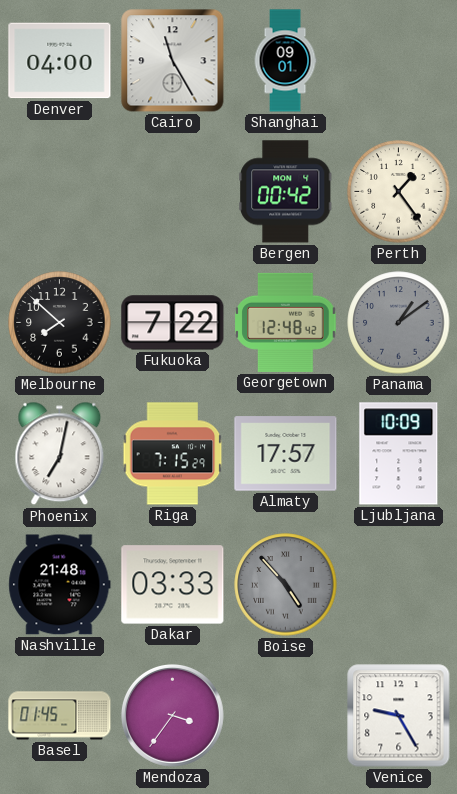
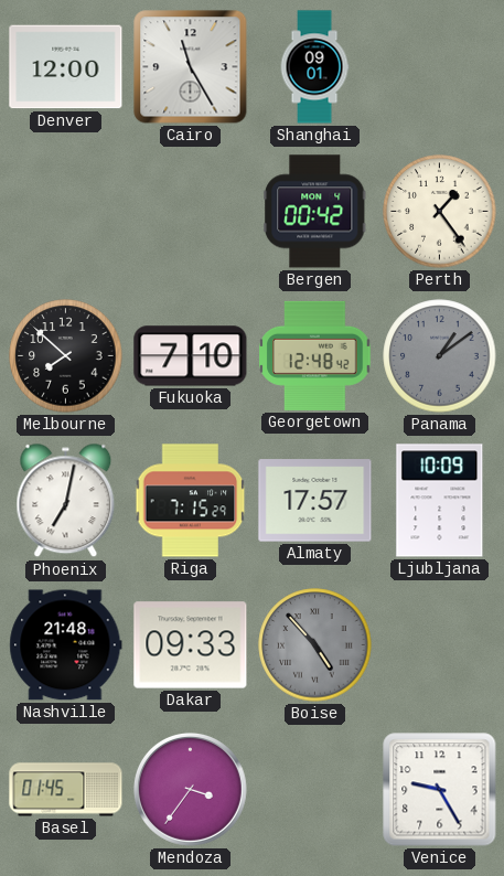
Denver: 04:00 -> 12:00 (66, 67)
Fukuoka: 7:22 -> 7:10 (191, 356)
Dakar: 03:33 -> 09:33 (191, 645)
